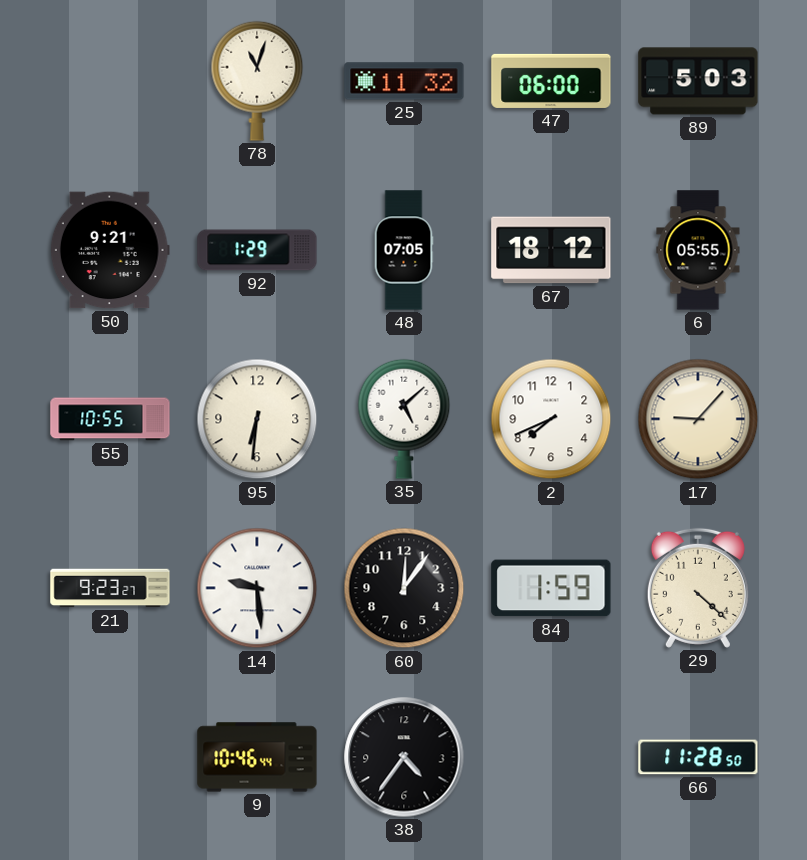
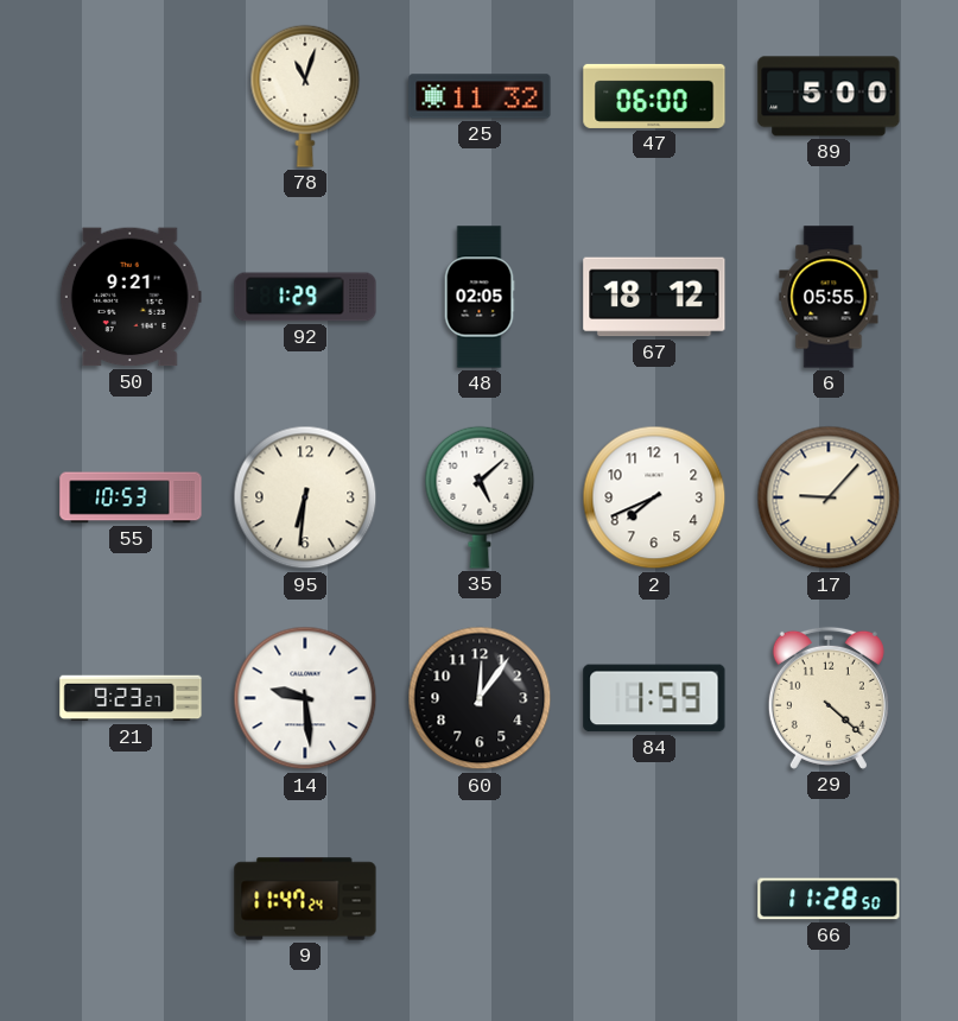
89: 5:03 -> 5:00 (829, 96)
48: 07:05 -> 02:05 (480, 297)
55: 10:55 -> 10:53 (131, 497)
9: 10:46 -> 11:47 (305, 899)
38: 4:36 -> none (404, 757)
